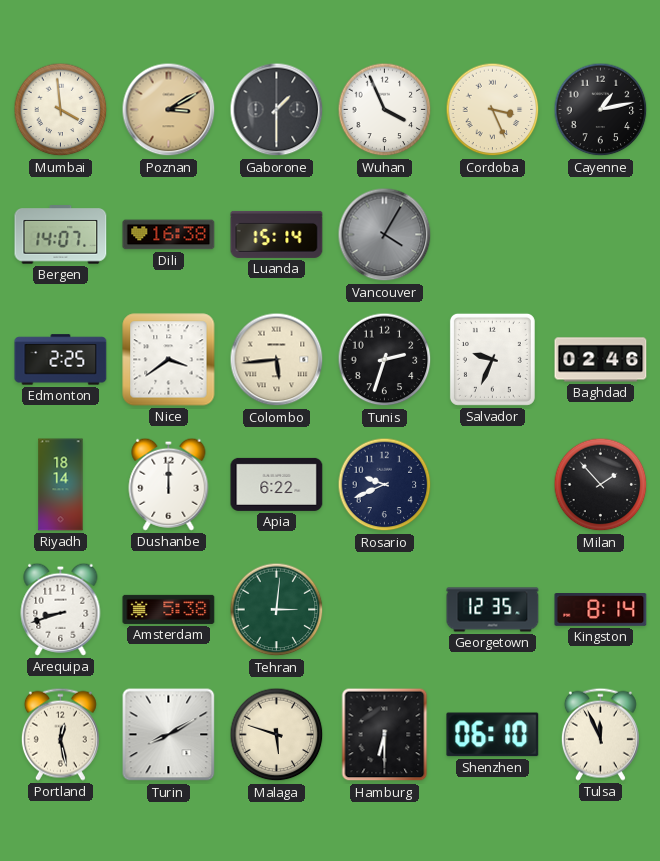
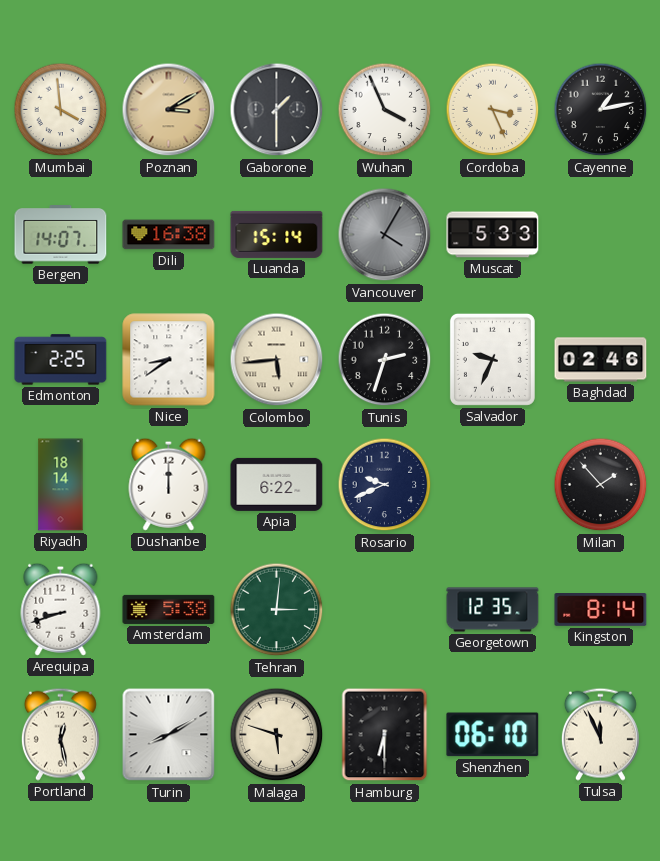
Muscat: none -> 5:33 (493, 235)
Nice: 3:39 -> 8:39 (169, 360)
